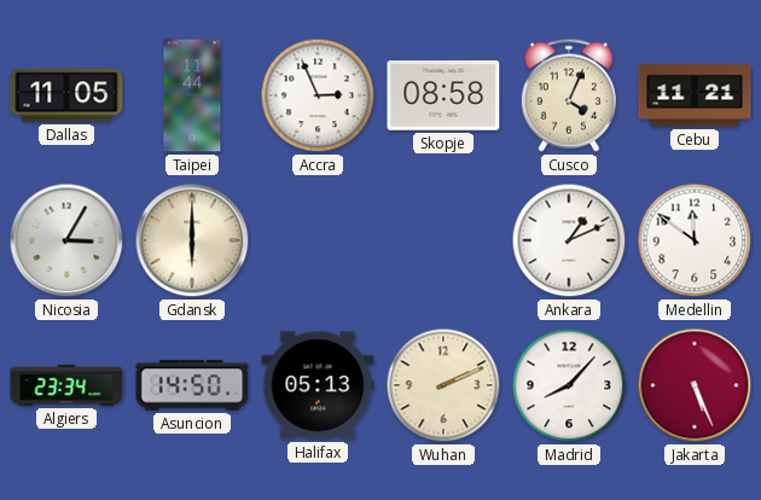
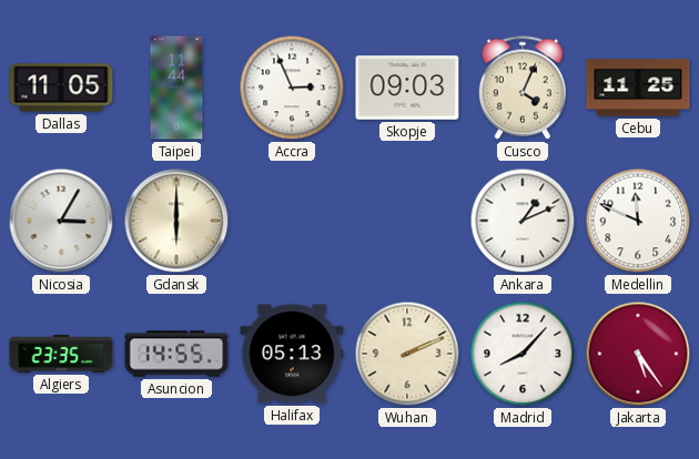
Skopje: 08:58 -> 09:03 (407, 88)
Cebu: 11:21 -> 11:25 (638, 88)
Medellin: 11:51 -> 11:49 (638, 221)
Algiers: 23:34 -> 23:35 (61, 355)
Asuncion: 14:50 -> 14:55 (176, 354)
Jakarta: 5:26 -> 5:24 (638, 354)
